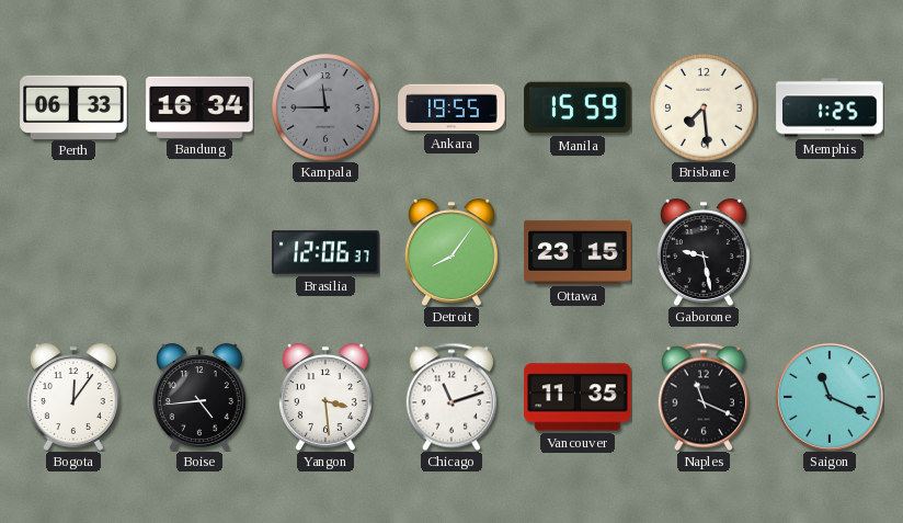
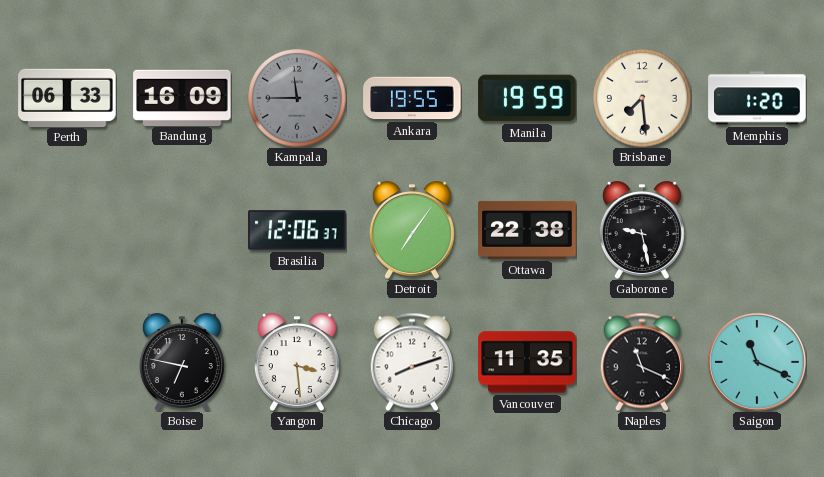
Bandung: 16:34 -> 16:09 (182, 97)
Manila: 15:59 -> 19:59 (527, 98)
Memphis: 1:25 -> 1:20 (757, 98)
Detroit: 8:06 -> 7:06 (412, 230)
Ottawa: 23:15 -> 22:38 (527, 230)
Bogota: 12:06 -> none (73, 397)
Boise: 4:44 -> 6:47 (182, 362)
Chicago: 11:12 -> 8:12 (412, 362)
